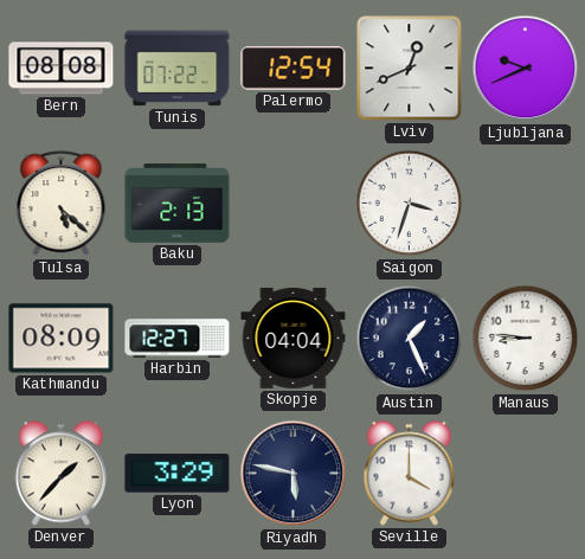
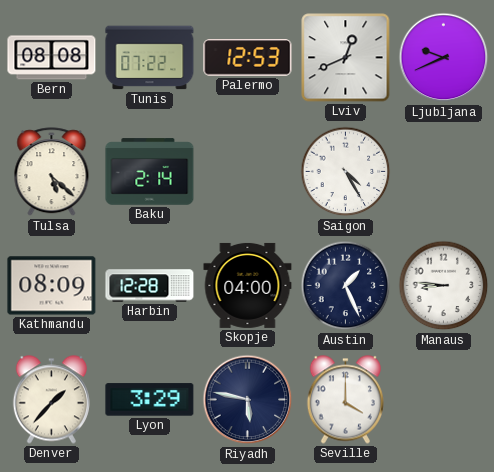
Palermo: 12:54 -> 12:53 (248, 58)
Baku: 2:13 -> 2:14 (150, 172)
Saigon: 3:33 -> 4:25 (346, 172)
Harbin: 12:27 -> 12:28 (150, 286)
Skopje: 04:04 -> 04:00 (248, 285)
